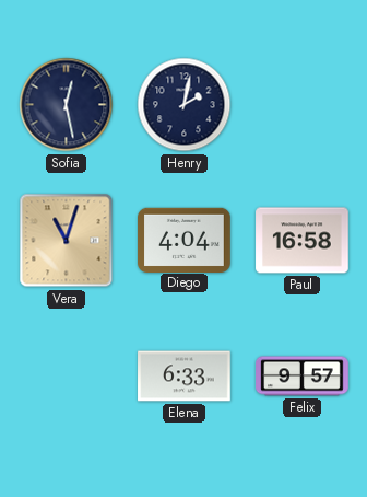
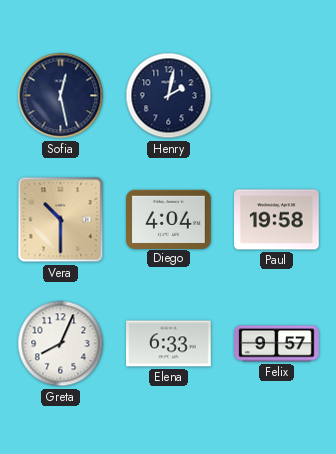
Vera: 11:03 -> 10:30 (61, 220)
Paul: 16:58 -> 19:58 (277, 220)
Greta: none -> 8:04 (61, 344)
